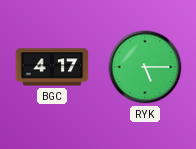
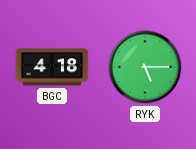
BGC: 4:17 -> 4:18 (52, 67)
